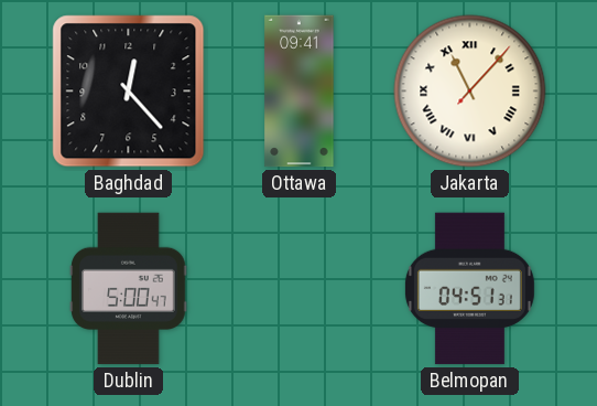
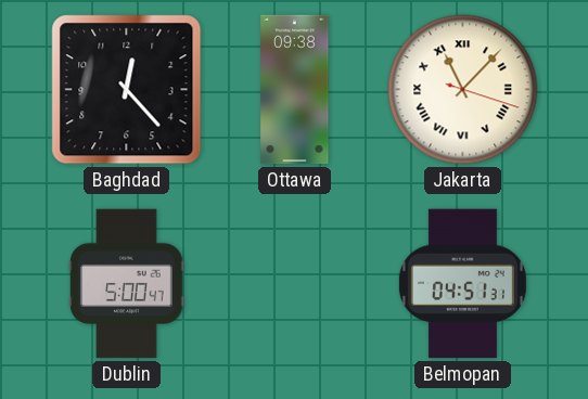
Ottawa: 09:41 -> 09:38 (295, 90)
Jakarta: 11:07:07 -> 11:07:18 (463, 90)
